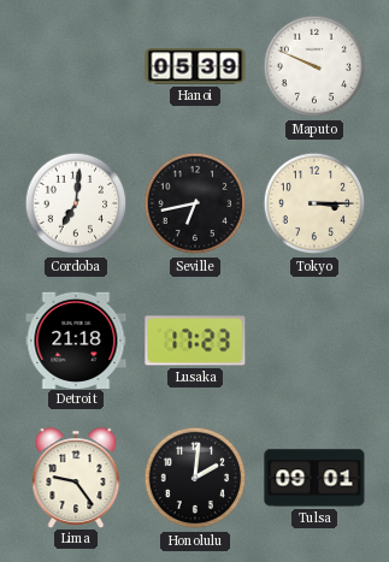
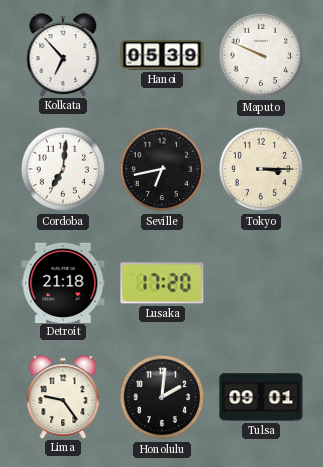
Kolkata: none -> 6:53 (63, 55)
Lusaka: 17:23 -> 17:20 (162, 283)
